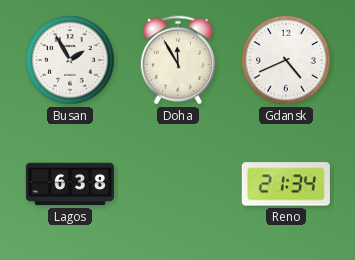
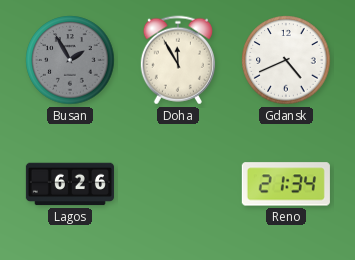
Busan dial: white -> grey (70, 60)
Lagos: 6:38 -> 6:26 (70, 184)
